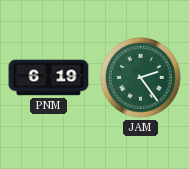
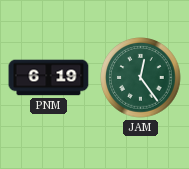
JAM: 2:24 -> 12:24 (141, 78)
